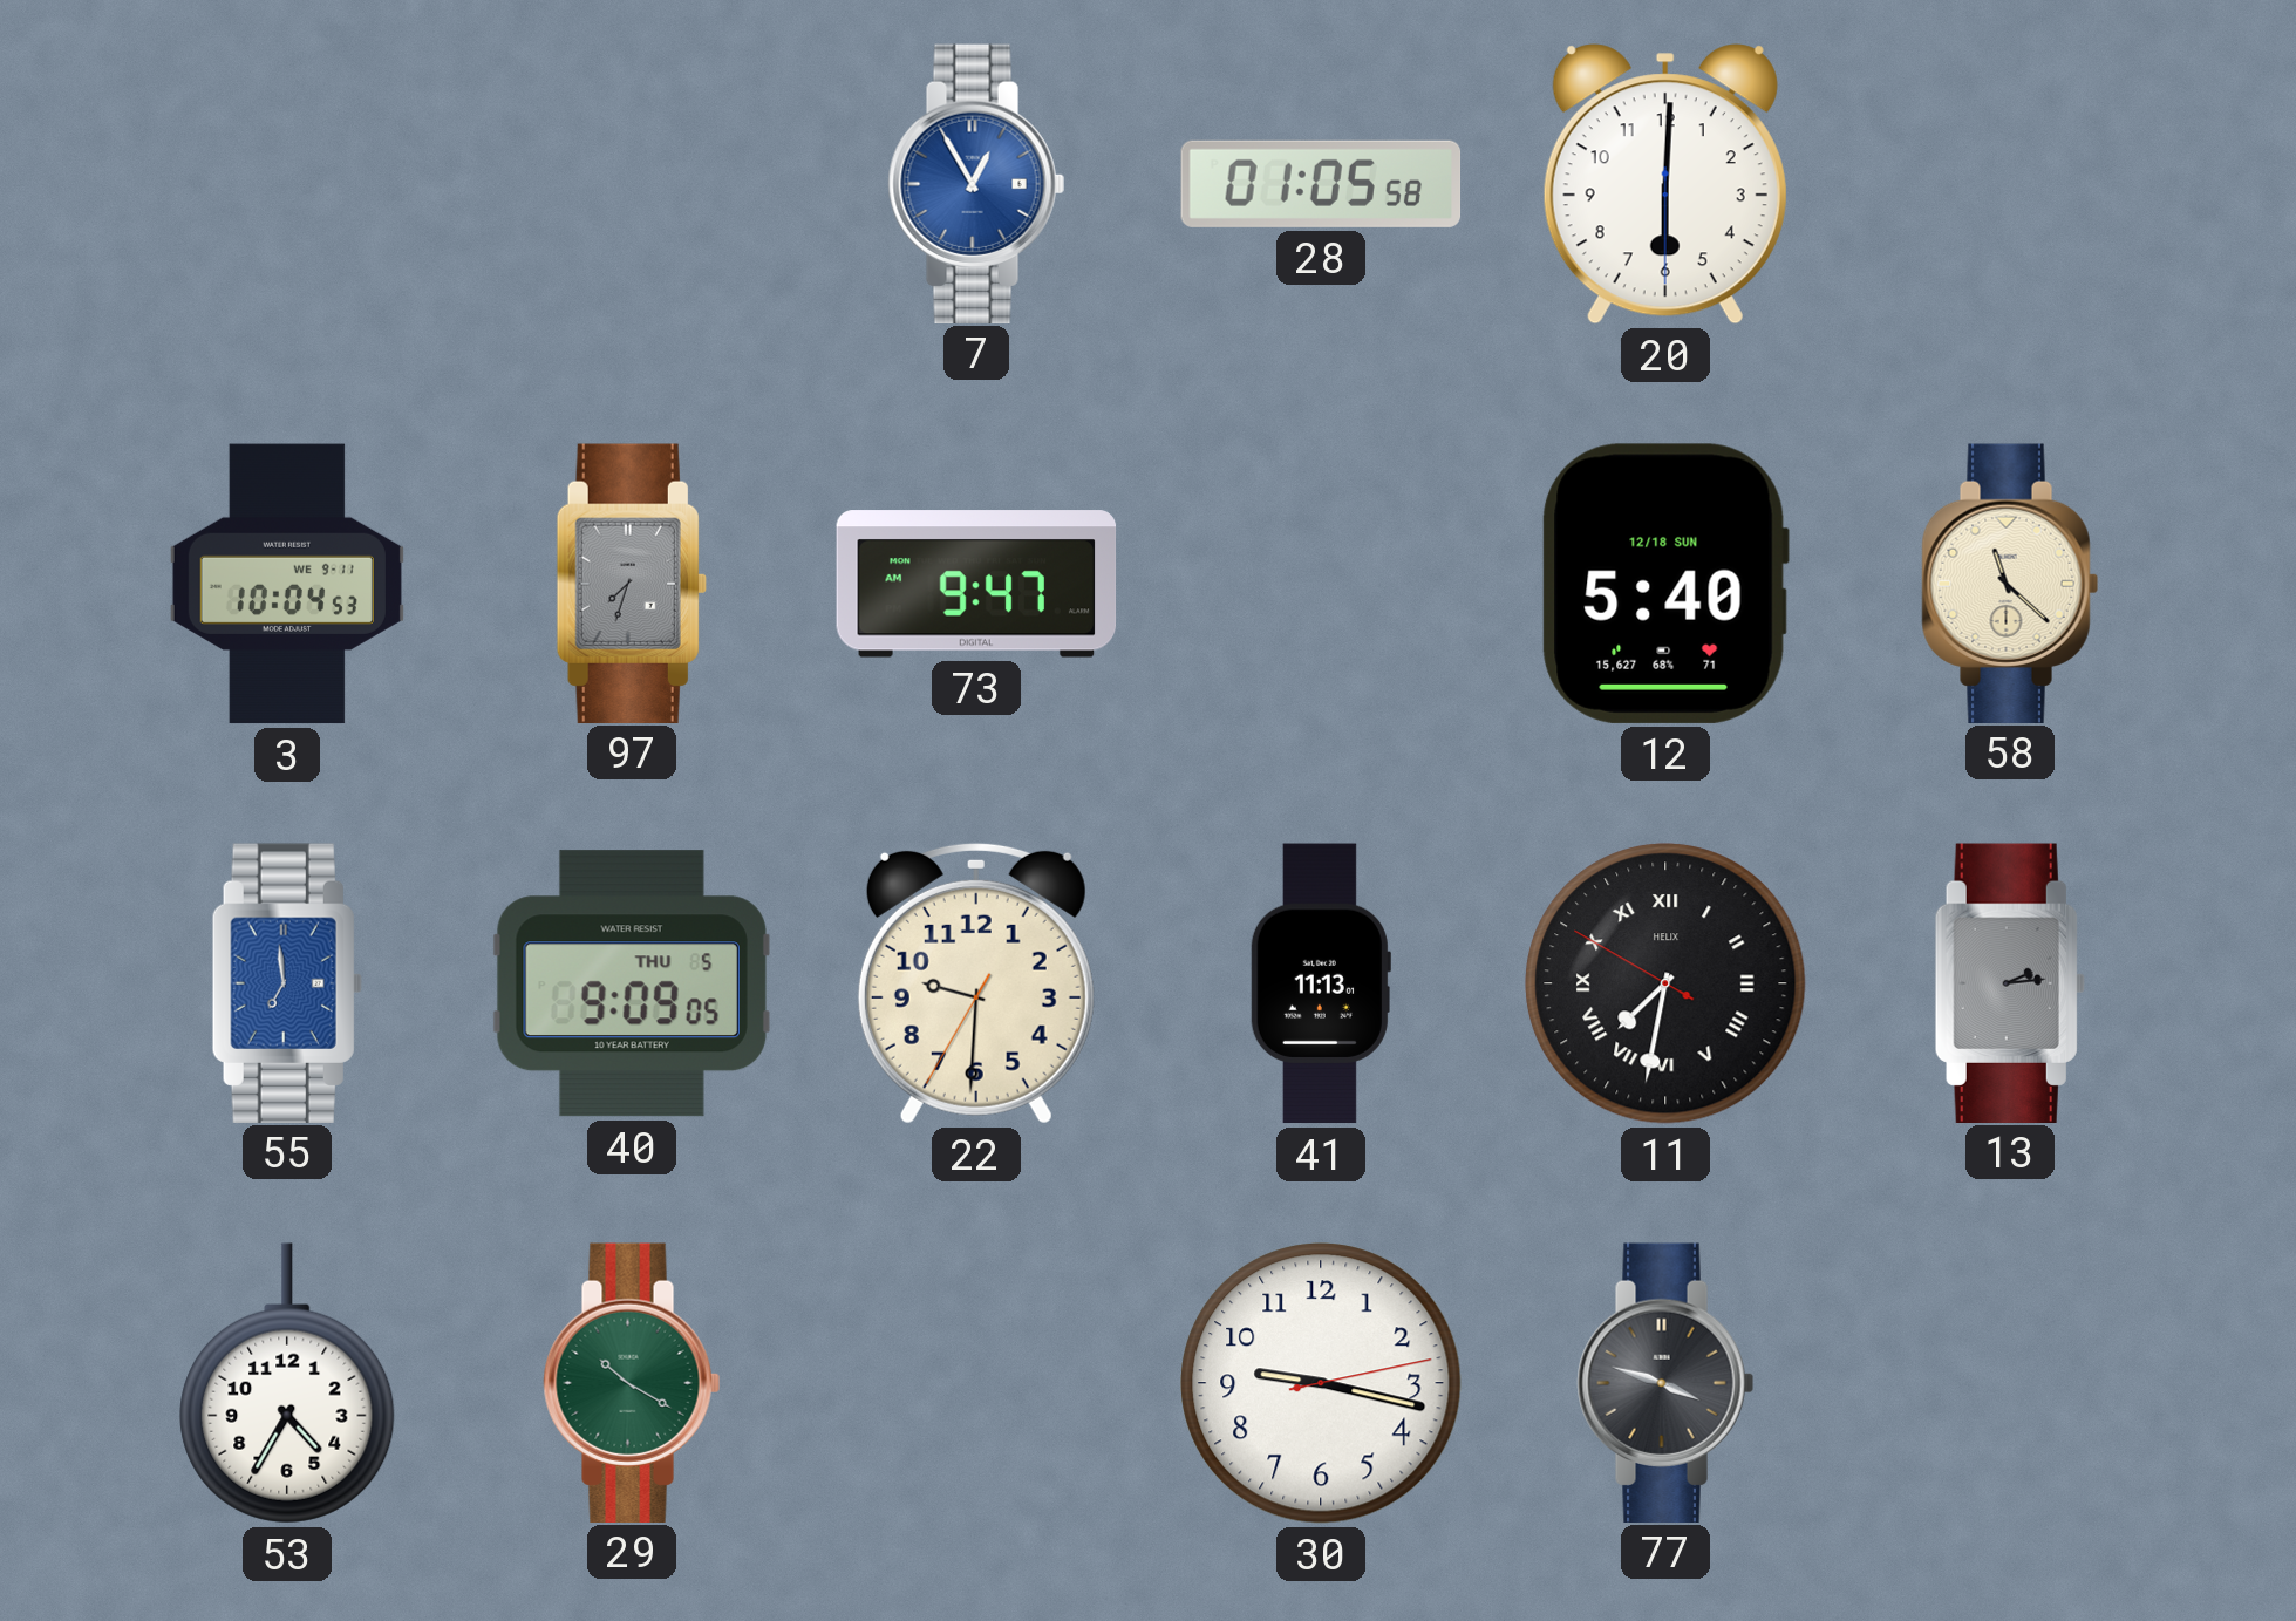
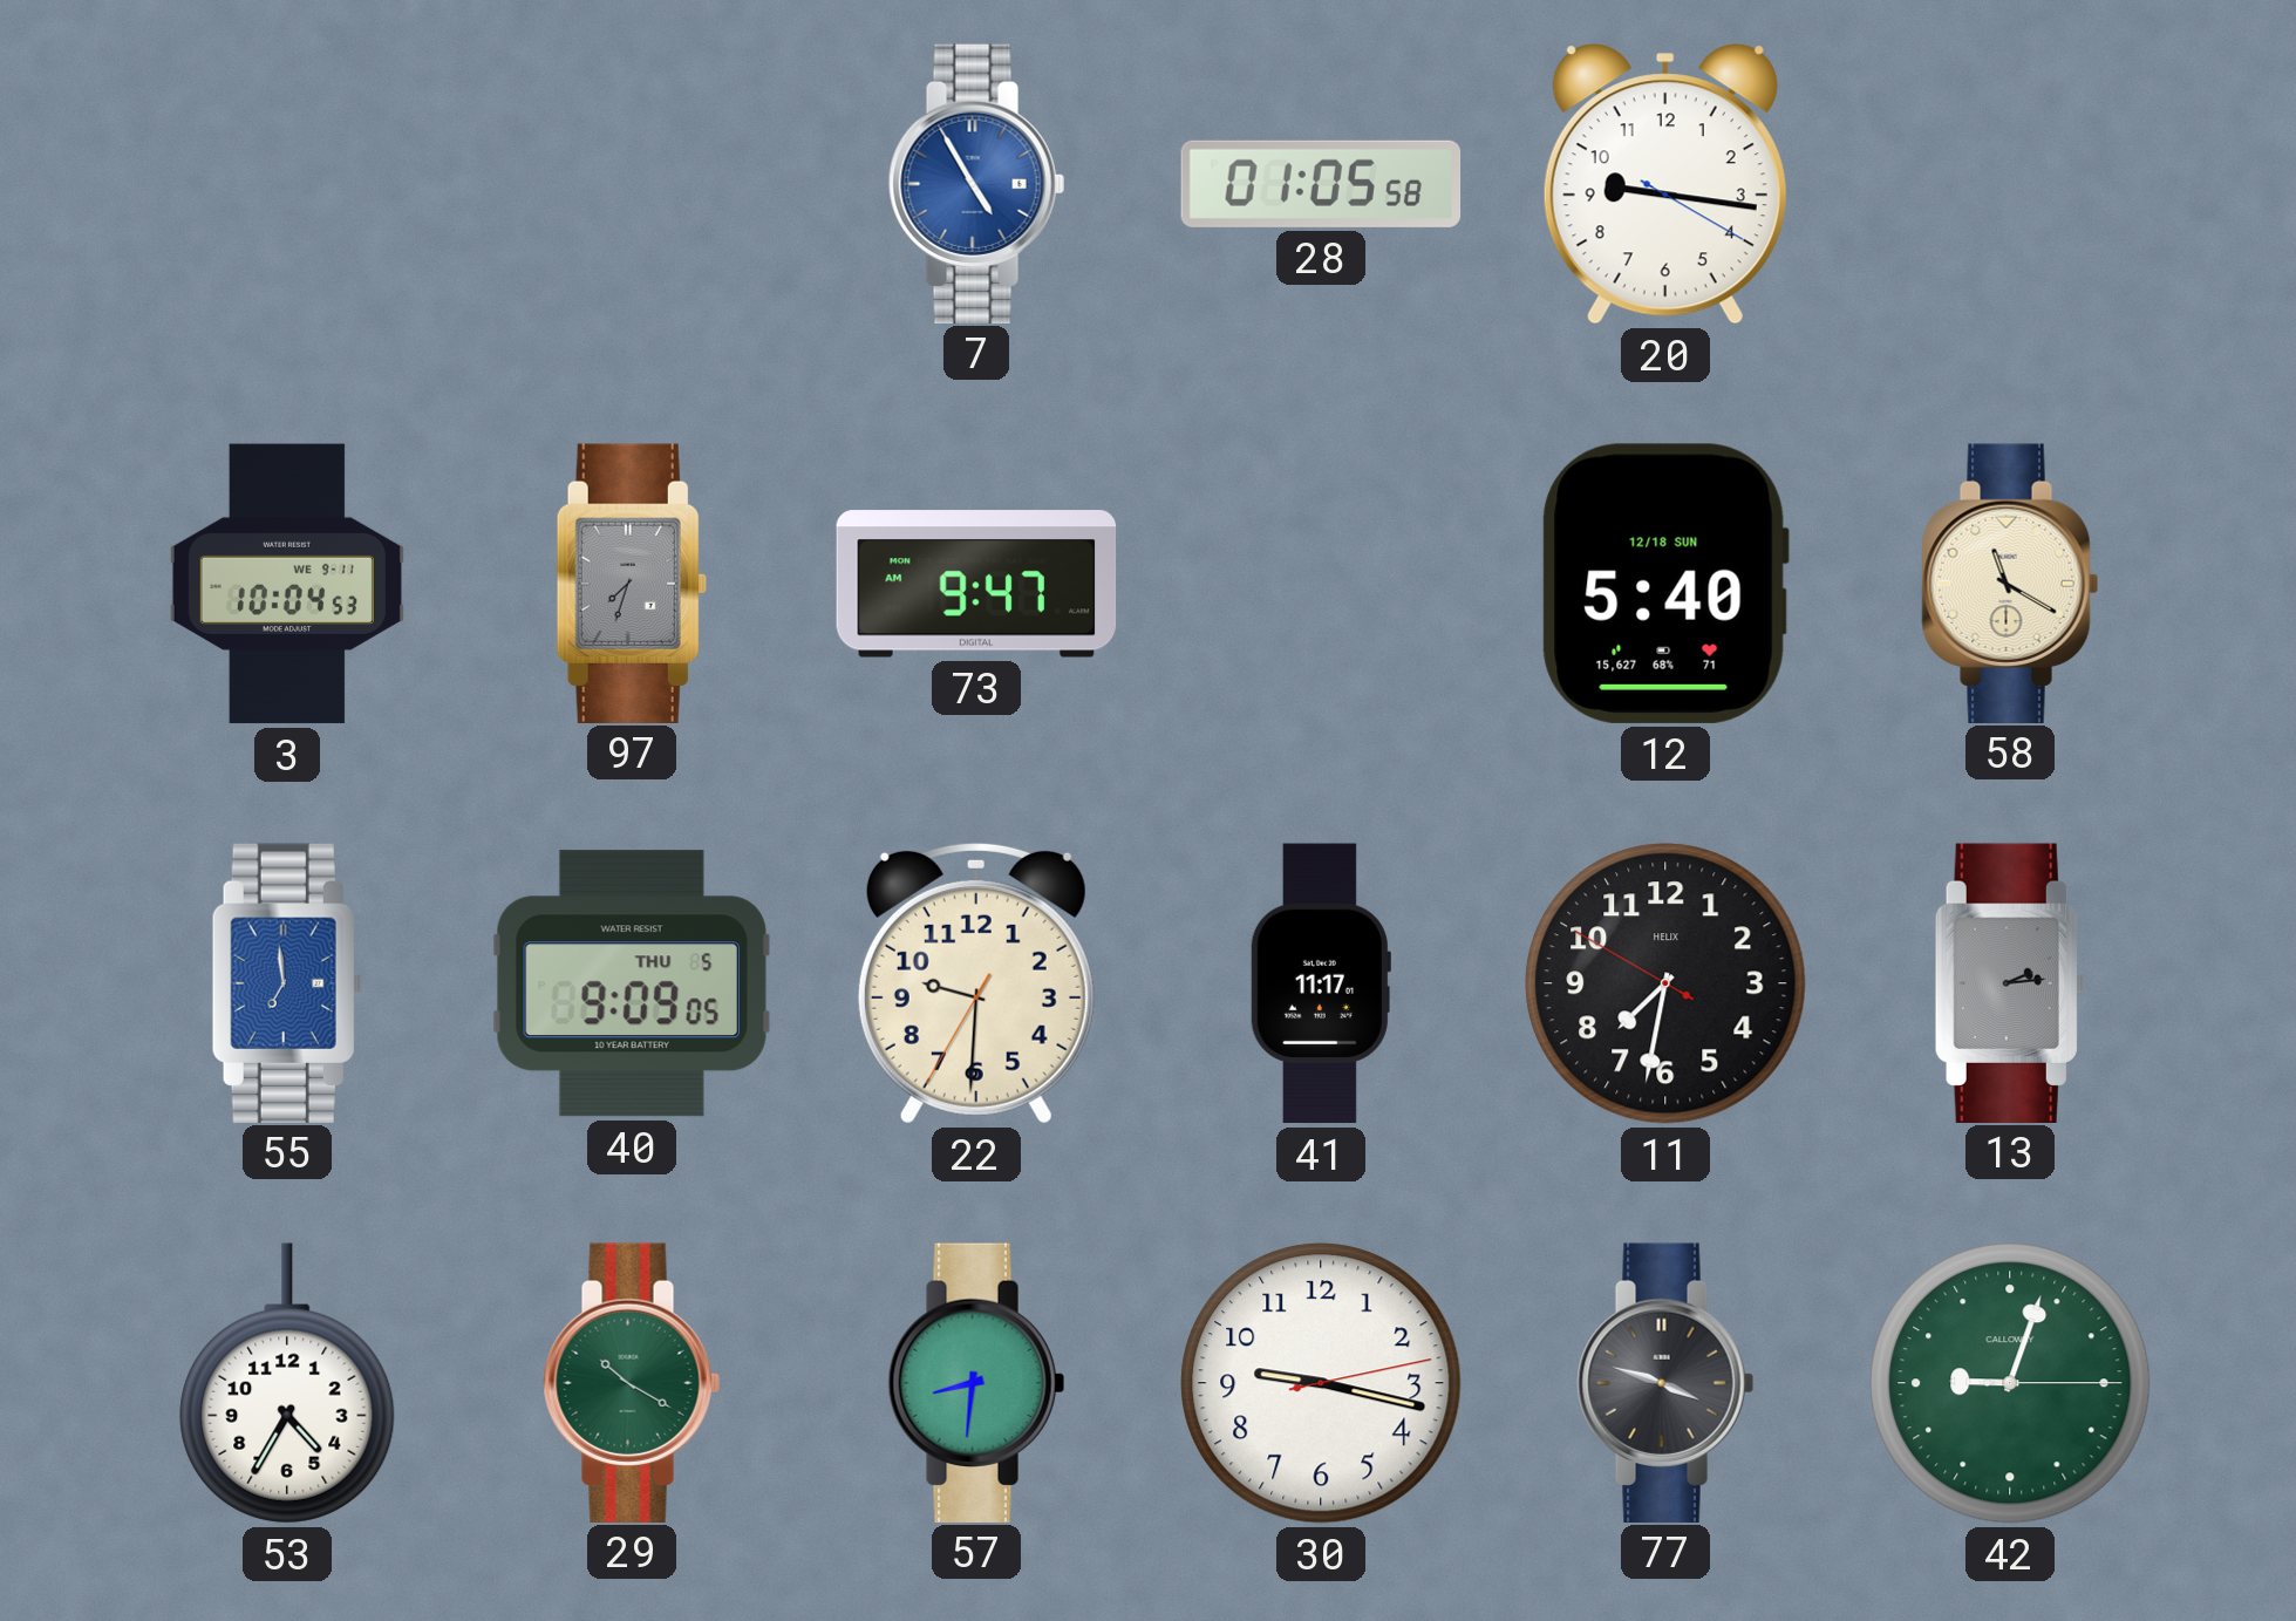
7: 12:55 -> 4:55 (976, 183)
20: 6:00 -> 9:16 (1665, 184)
58: 11:22 -> 11:20 (2010, 583)
41: 11:13 -> 11:17 (1320, 983)
11 numerals: Roman -> Arabic (1665, 983)
57: none -> 8:31 (976, 1382)
42: none -> 9:03 (2010, 1383)
